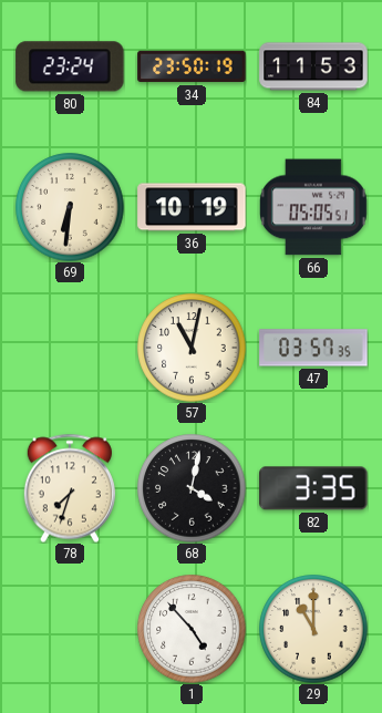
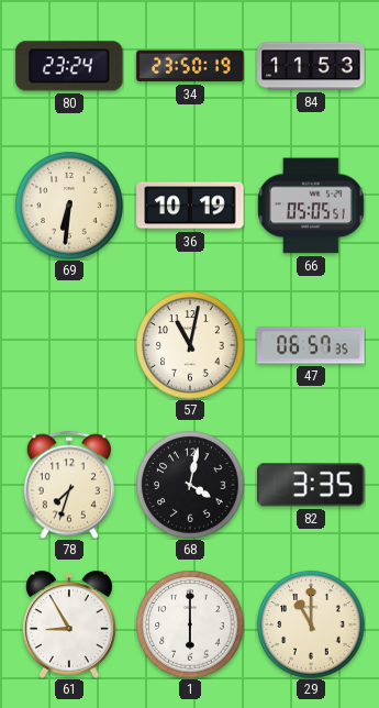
47: 03:57 -> 06:57 (311, 345)
61: none -> 8:55 (69, 624)
1: 4:53 -> 6:00 (190, 624)
